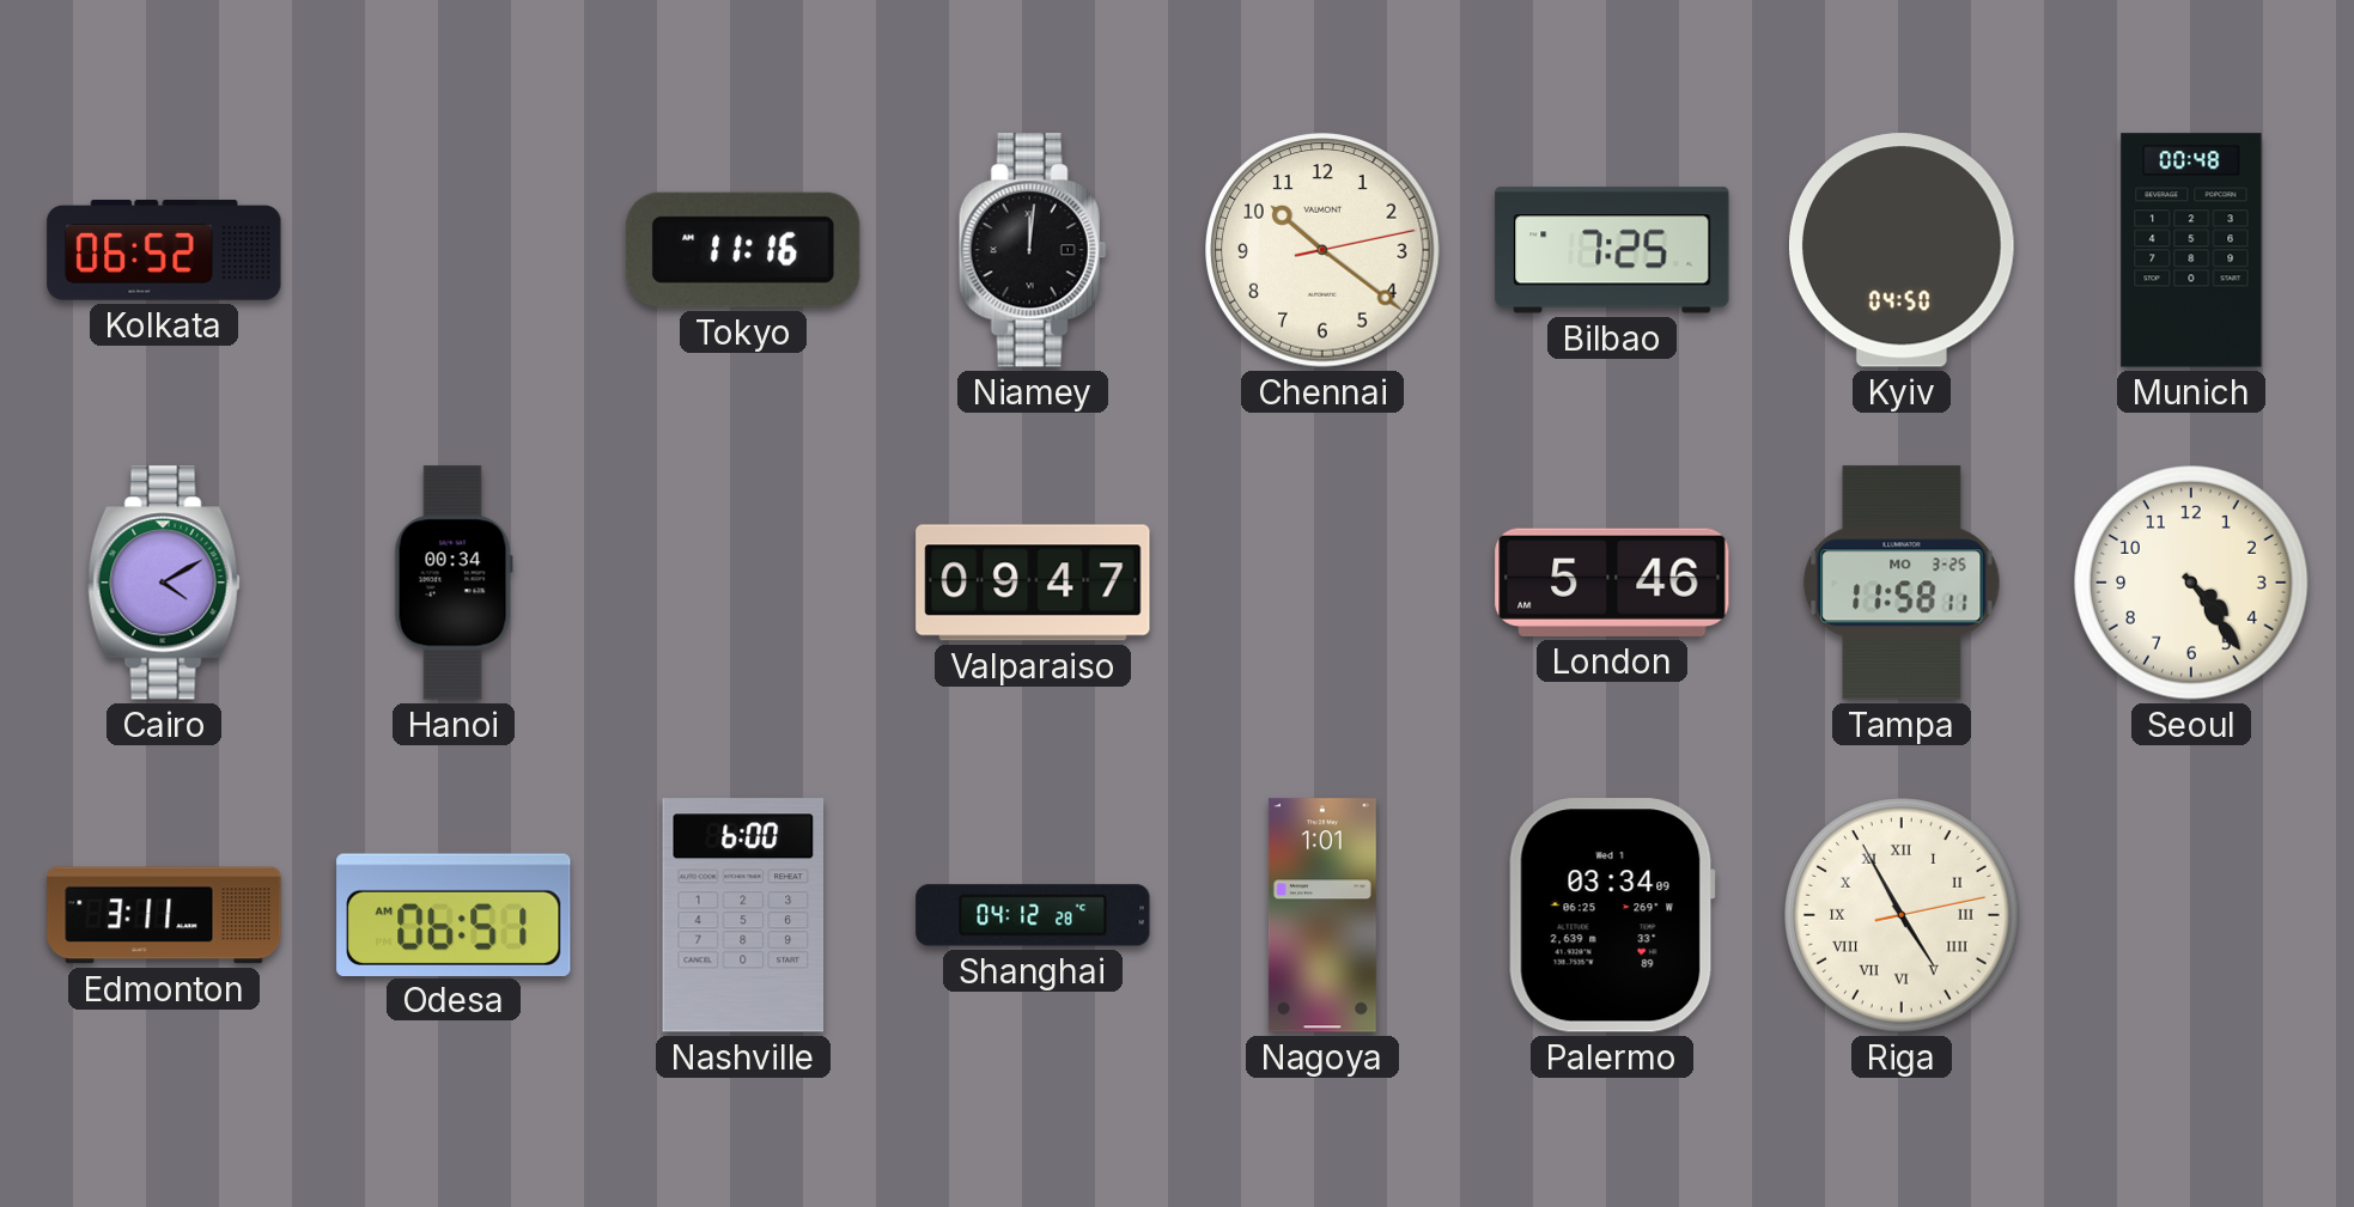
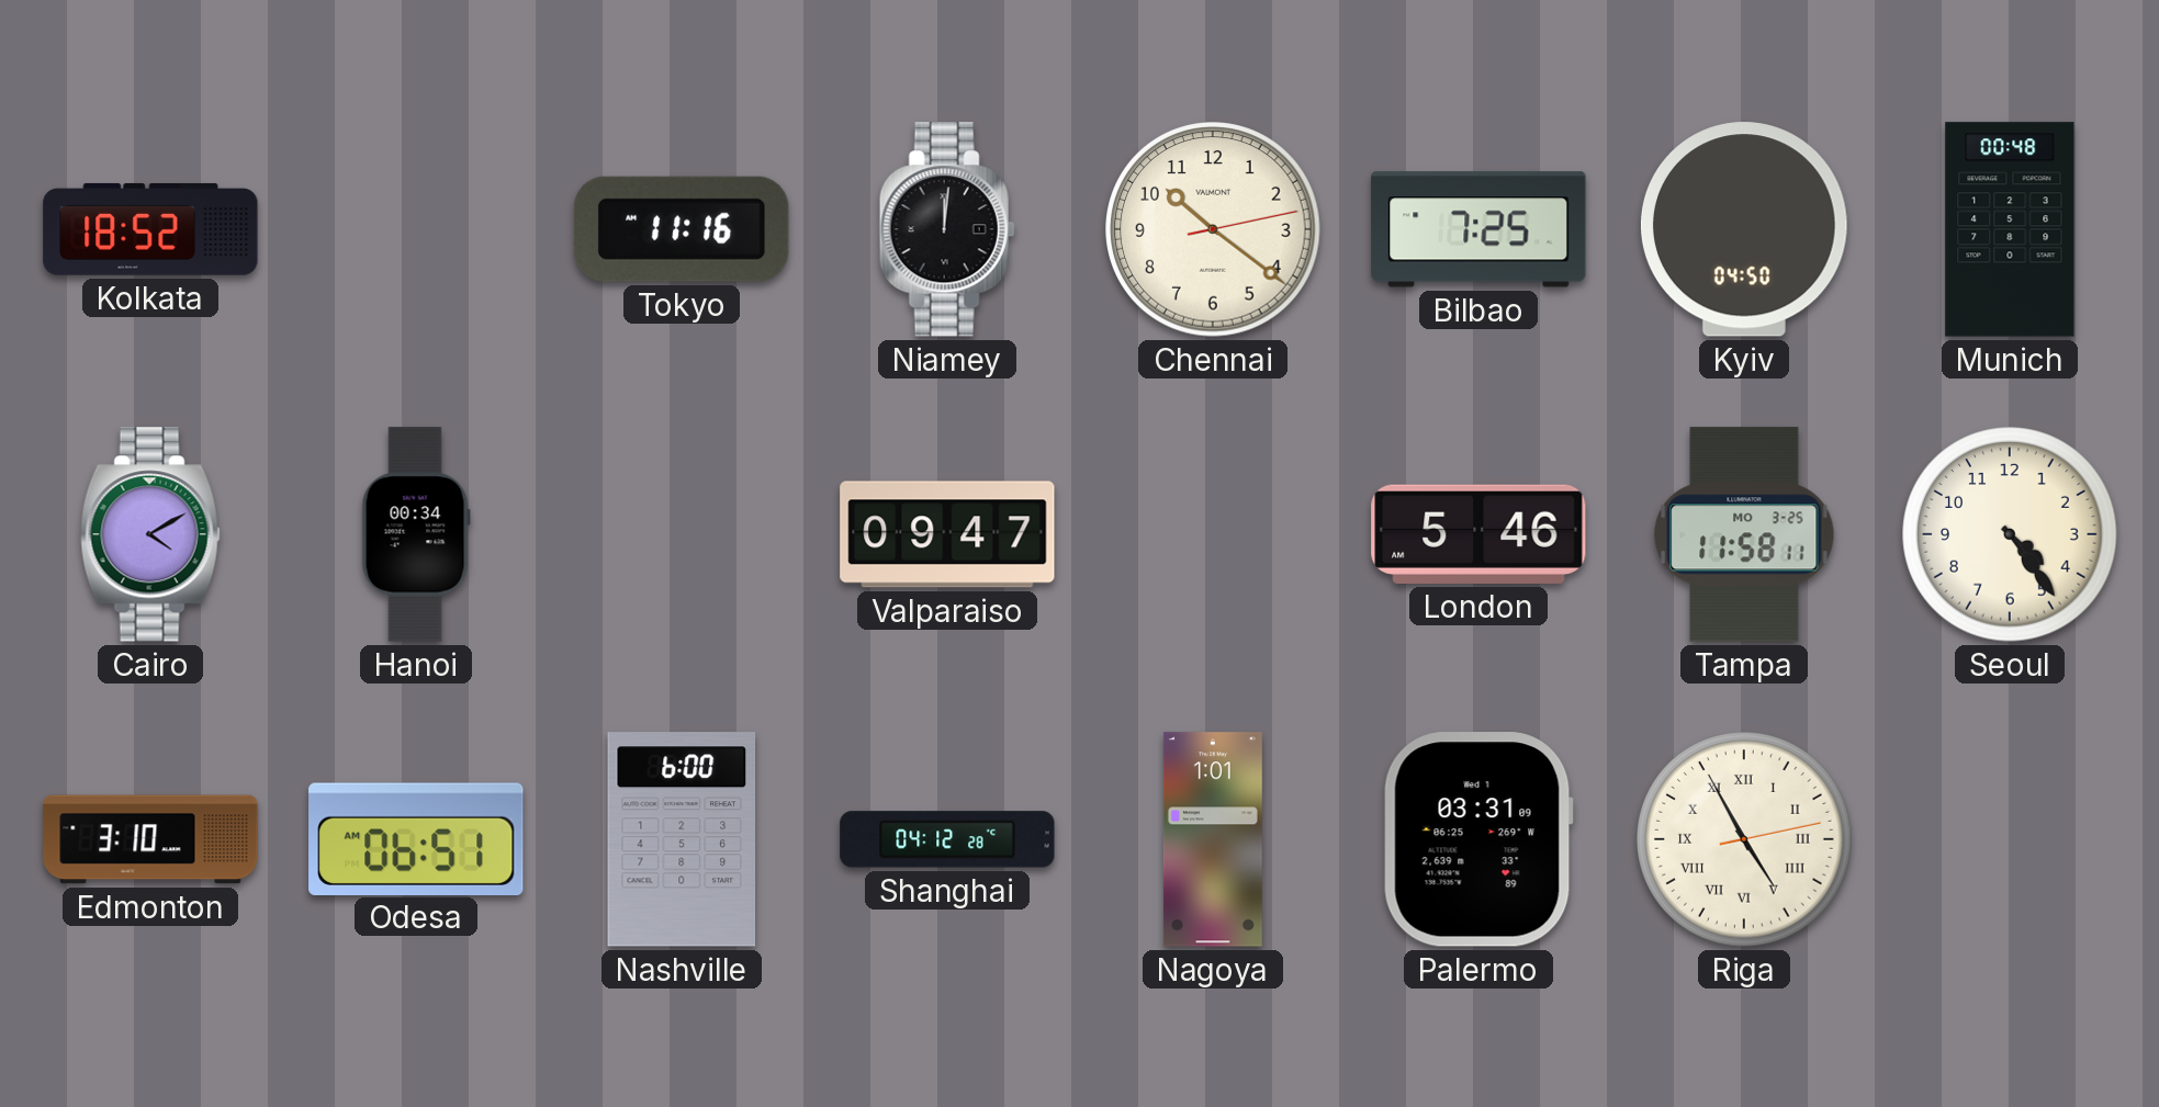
Kolkata: 06:52 -> 18:52 (150, 229)
Edmonton: 3:11 -> 3:10 (150, 839)
Palermo: 03:34 -> 03:31 (1478, 839)
